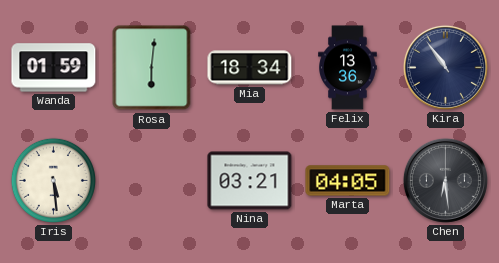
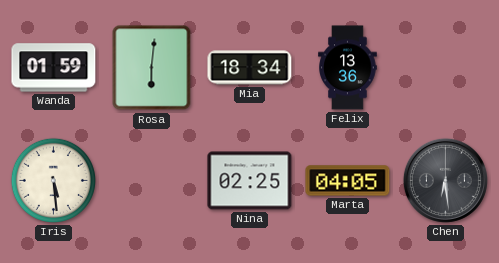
Kira: 10:54 -> none (445, 67)
Nina: 03:21 -> 02:25 (250, 181)
